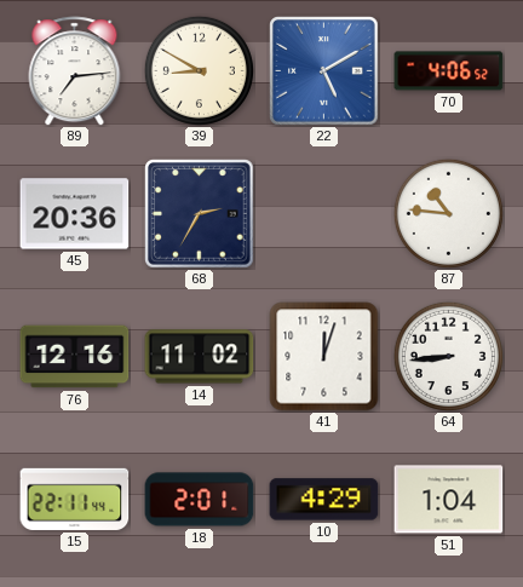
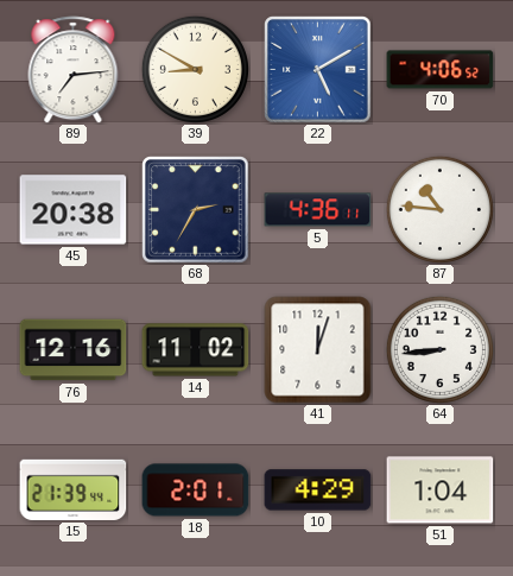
45: 20:36 -> 20:38 (74, 210)
5: none -> 4:36 (318, 210)
15: 22:11 -> 21:39 (74, 489)
